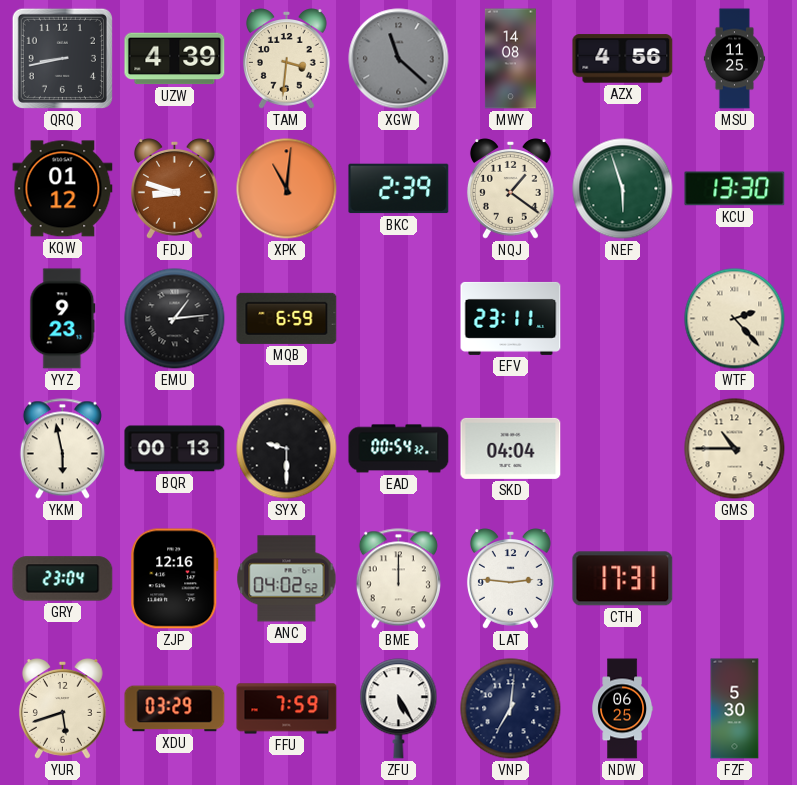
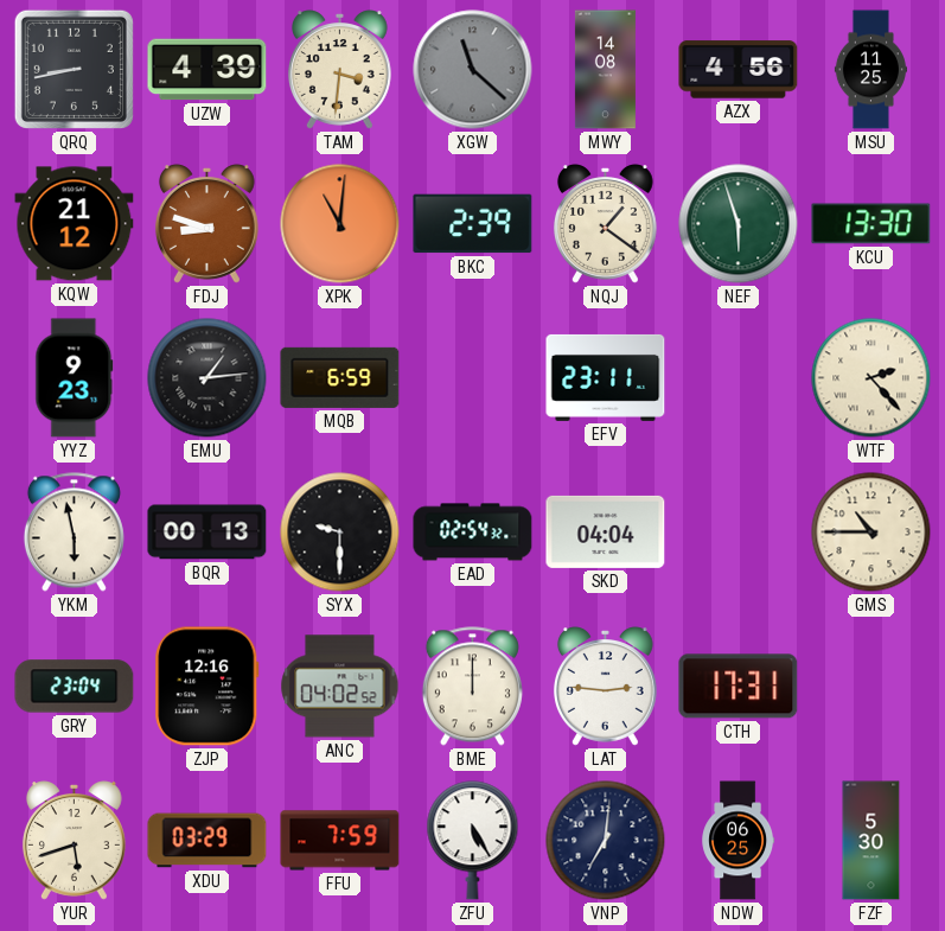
KQW: 01:12 -> 21:12 (75, 224)
EAD: 00:54 -> 02:54 (473, 533)
